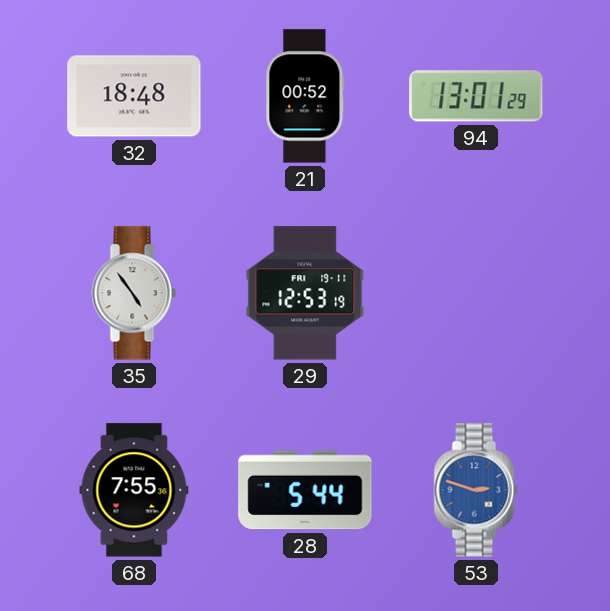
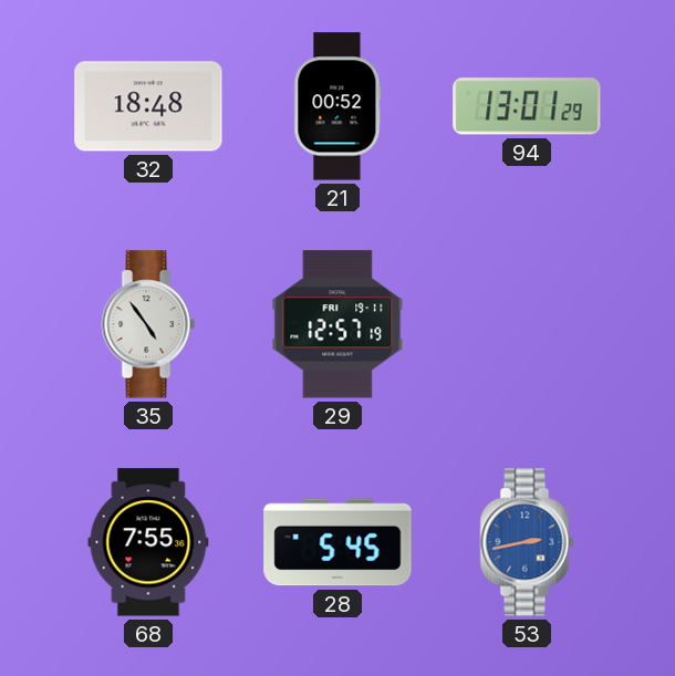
29: 12:53 -> 12:57 (337, 324)
28: 5:44 -> 5:45 (337, 542)
53: 2:48 -> 2:43 (527, 542)
